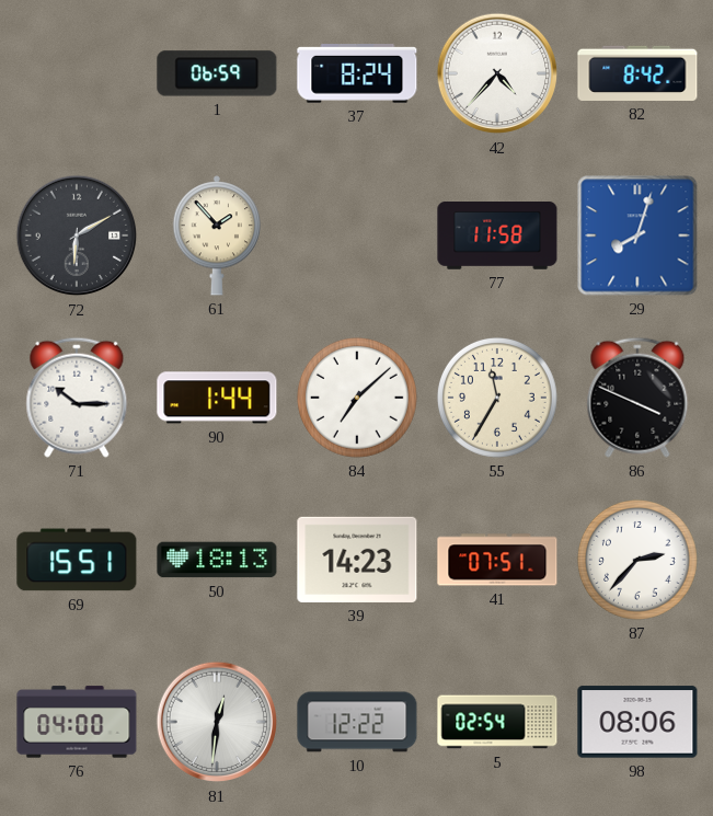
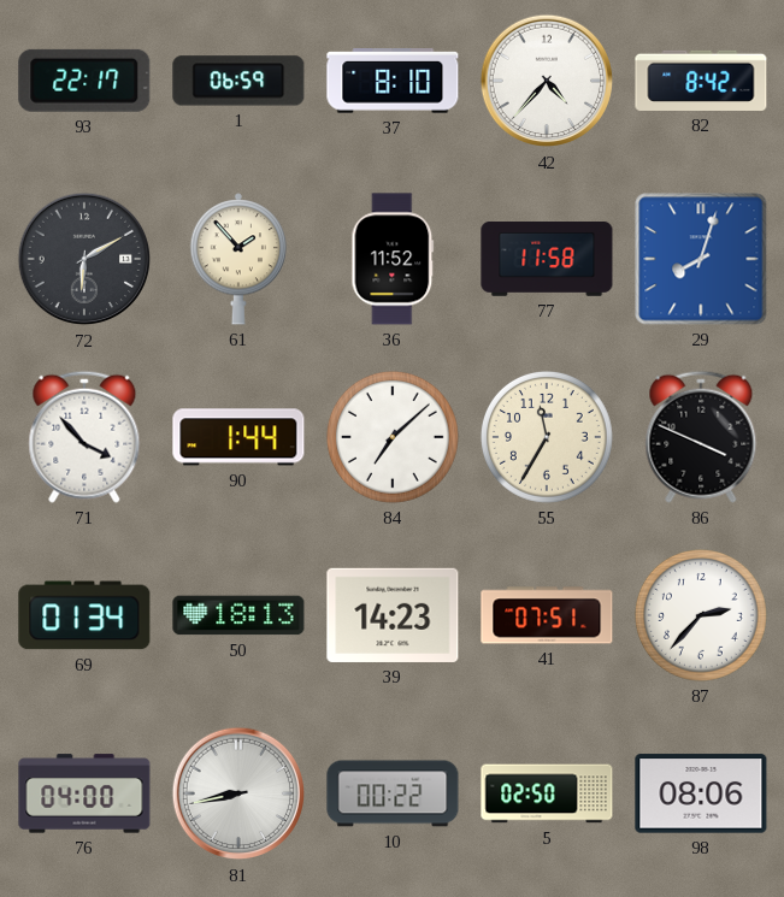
93: none -> 22:17 (84, 81)
37: 8:24 -> 8:10 (393, 82)
36: none -> 11:52 (393, 259)
71: 10:15 -> 3:53 (84, 437)
69: 15:51 -> 01:34 (84, 615)
81: 12:31 -> 8:43 (238, 793)
10: 12:22 -> 00:22 (393, 793)
5: 02:54 -> 02:50 (547, 793)
